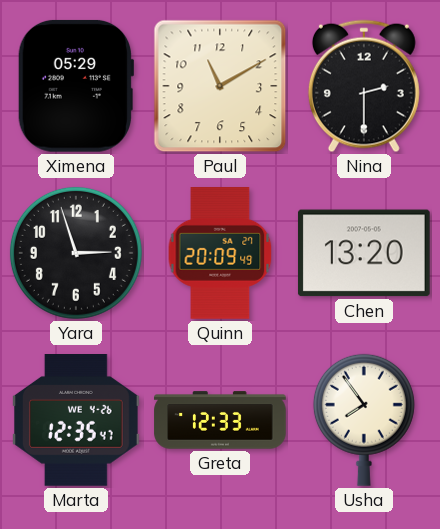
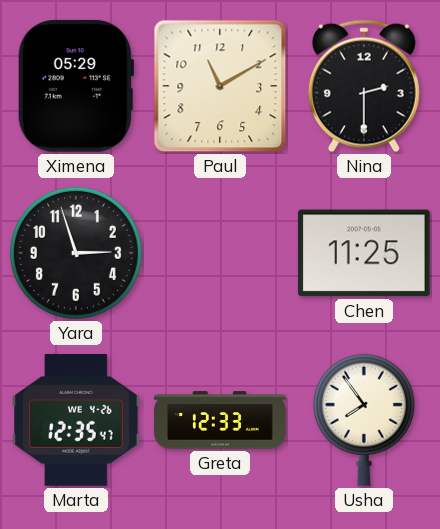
Quinn: 20:09 -> none (220, 254)
Chen: 13:20 -> 11:25 (364, 253)
